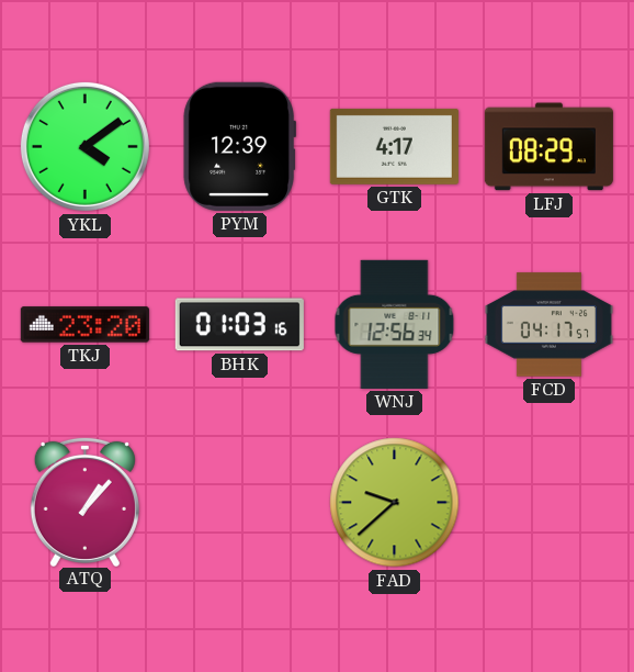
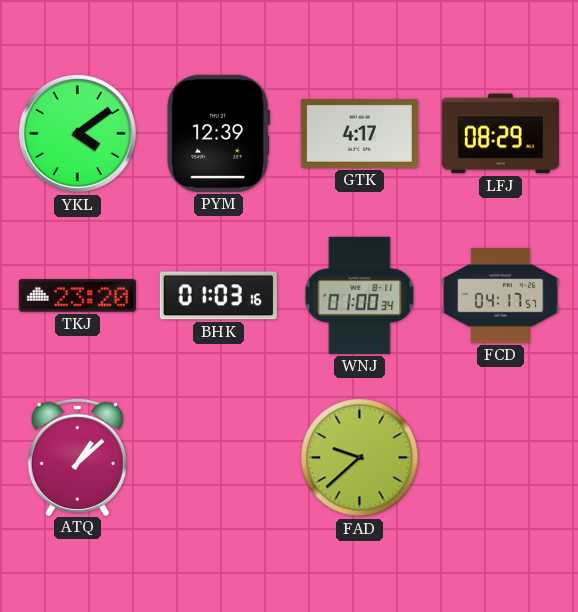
WNJ: 12:56 -> 01:00 (360, 295)
ATQ: 1:07 -> 1:08 (77, 456)
